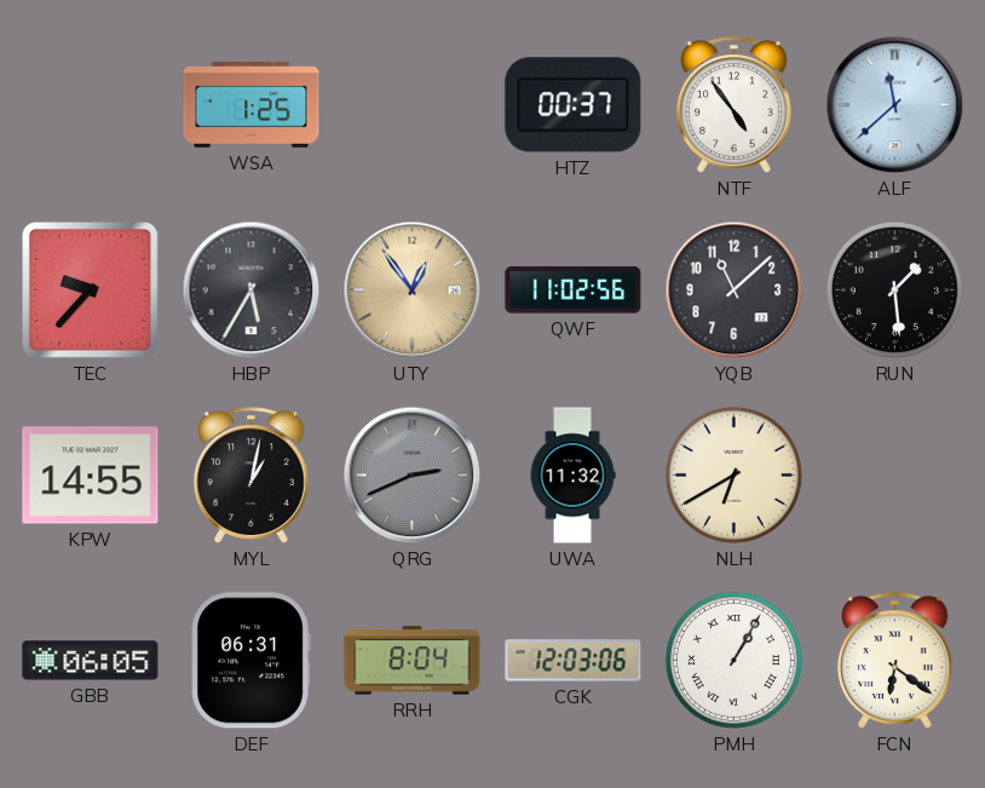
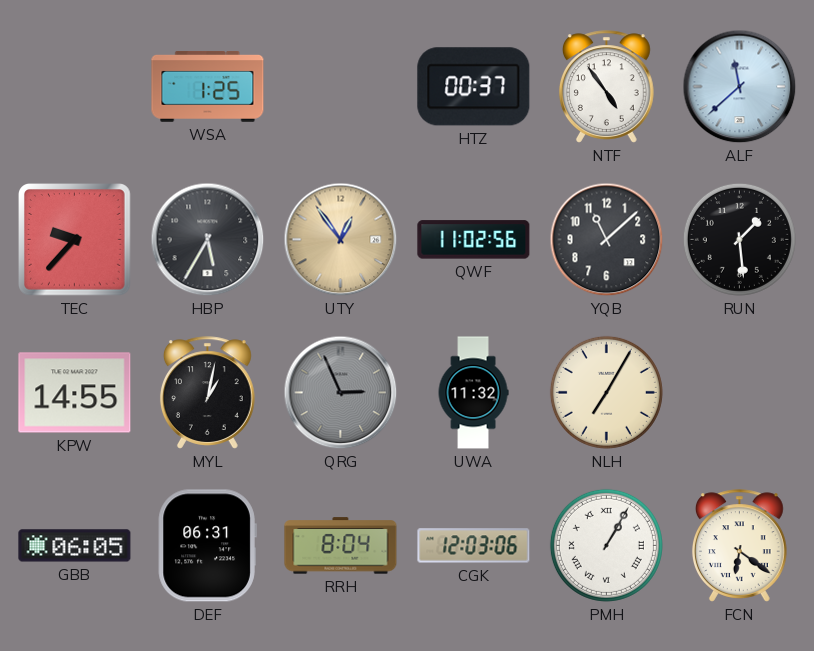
QRG: 2:41 -> 2:56 (341, 393)
NLH: 6:40 -> 7:05 (606, 392)
